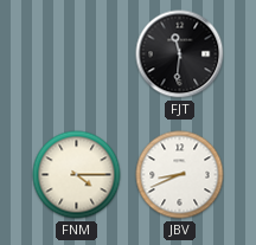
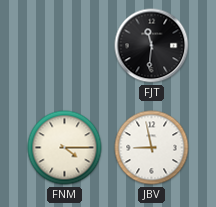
JBV: 8:41 -> 8:58 (152, 148)
